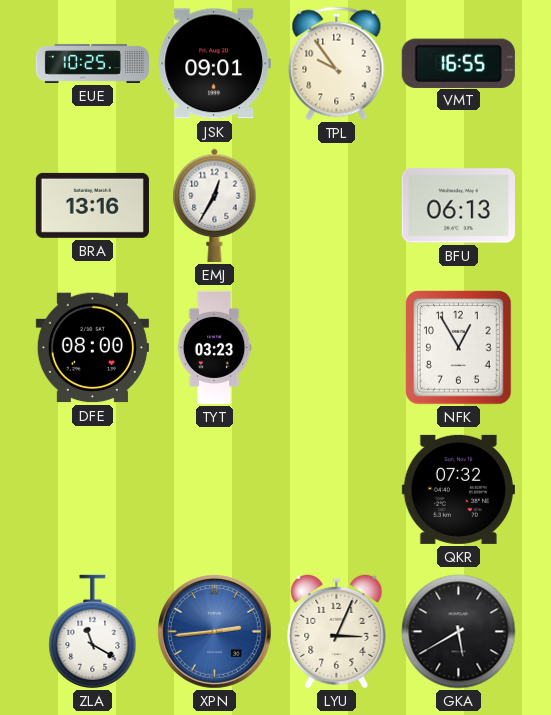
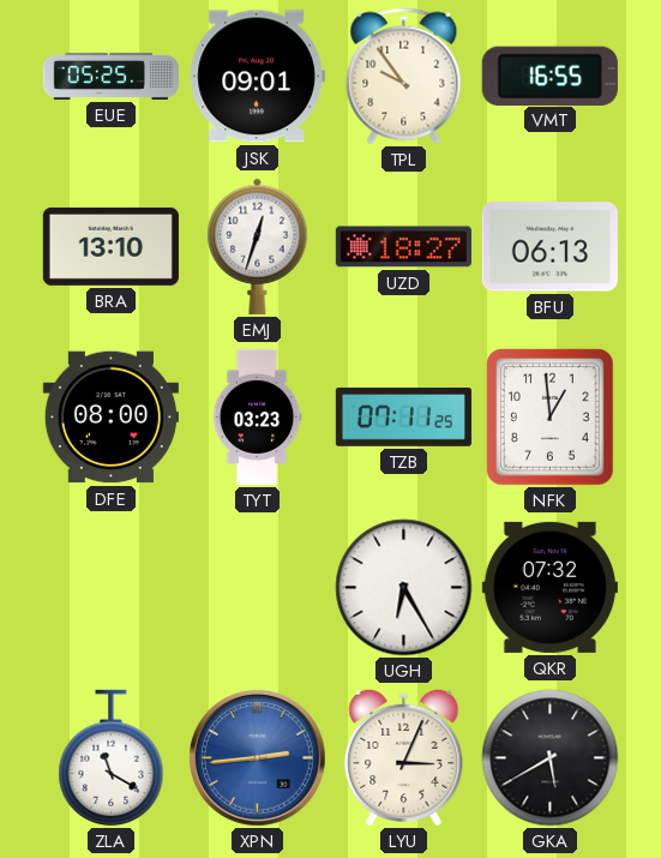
EUE: 10:25 -> 05:25 (110, 76)
BRA: 13:16 -> 13:10 (110, 246)
EMJ: 12:35 -> 12:33 (258, 246)
UZD: none -> 18:27 (403, 247)
TZB: none -> 07:11 (403, 418)
NFK: 12:55 -> 12:59 (551, 418)
UGH: none -> 6:25 (404, 588)
